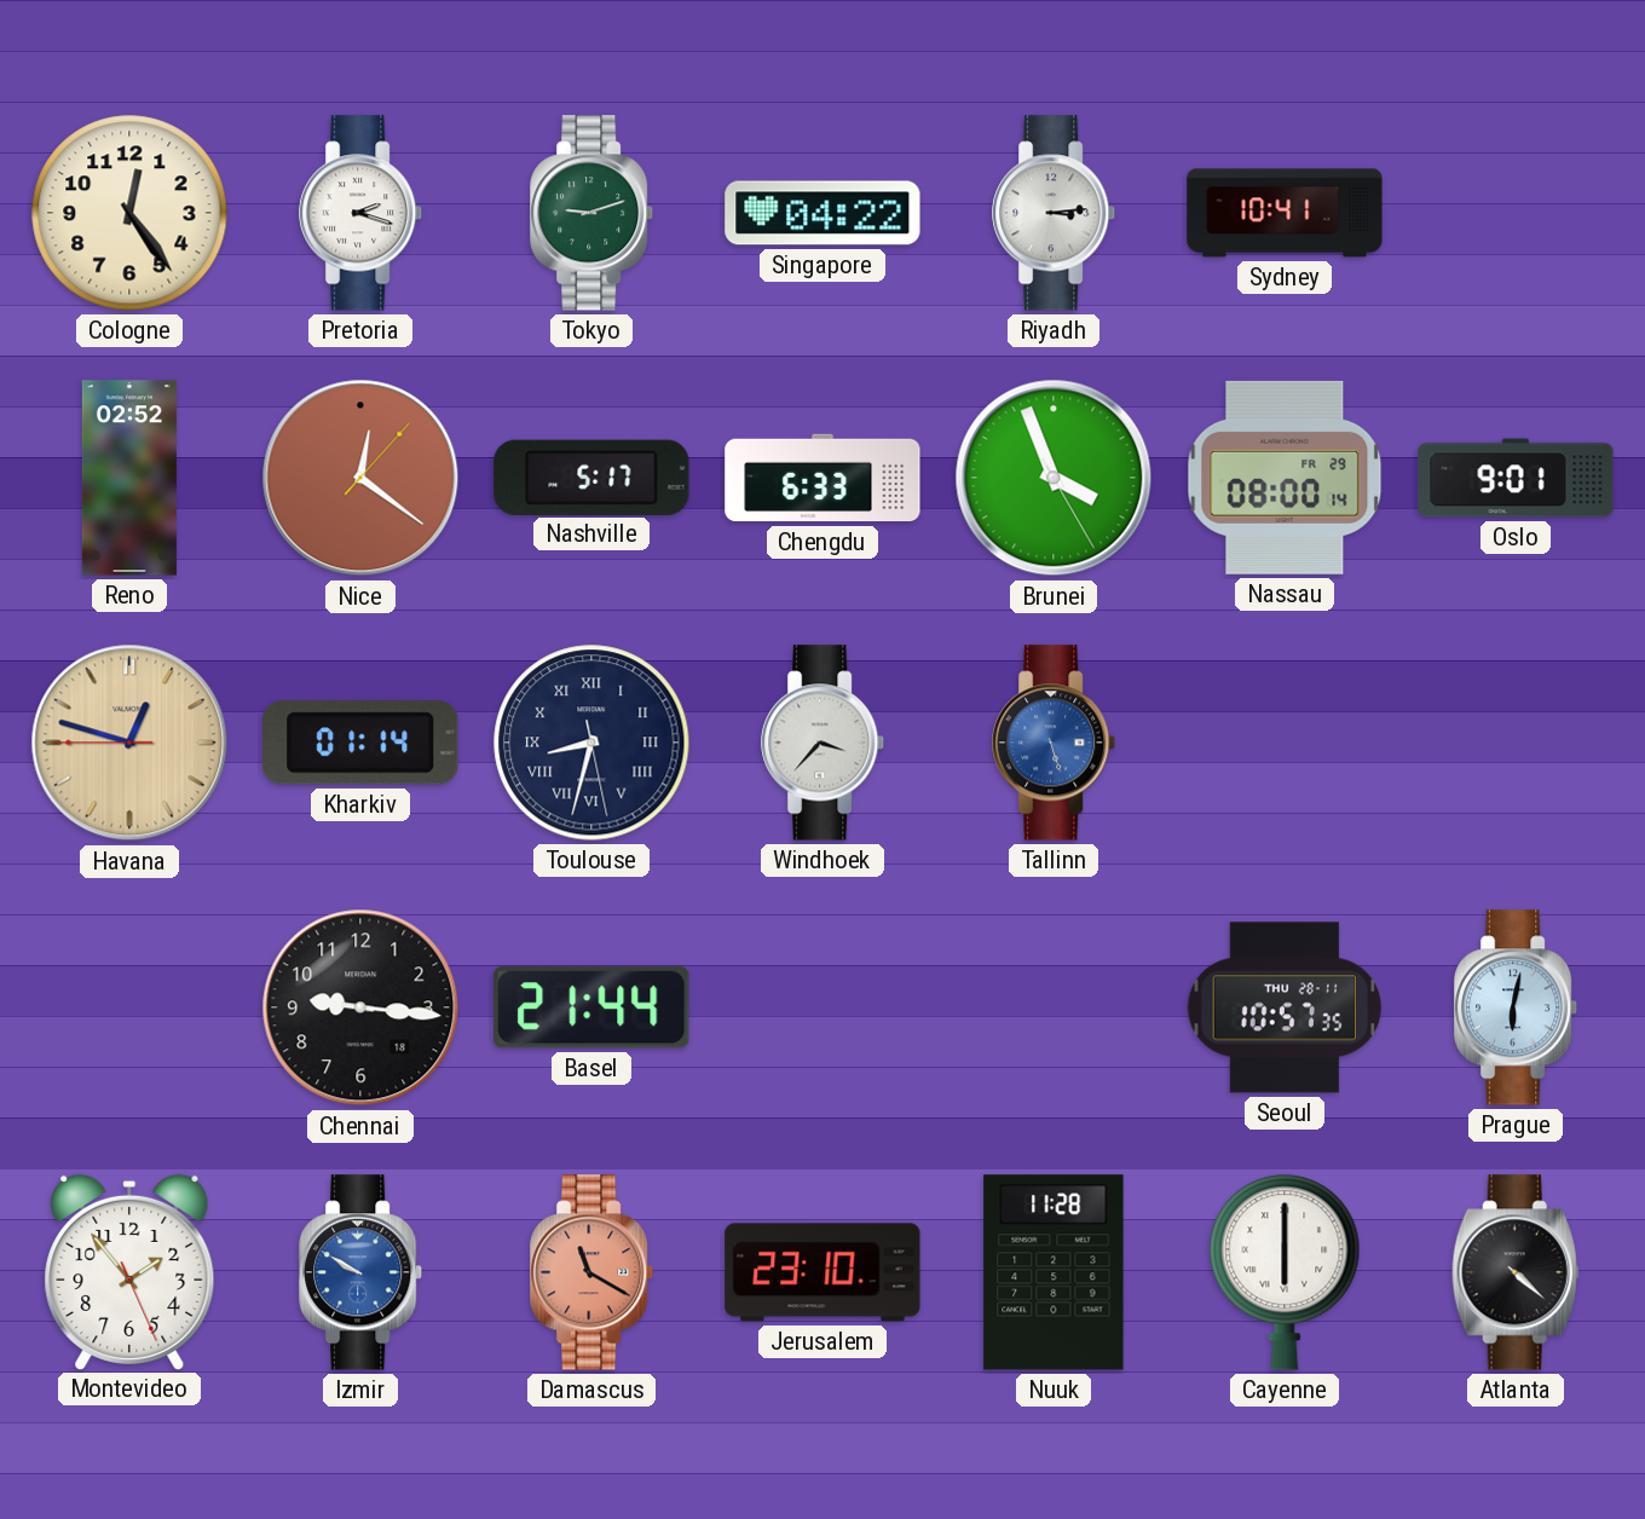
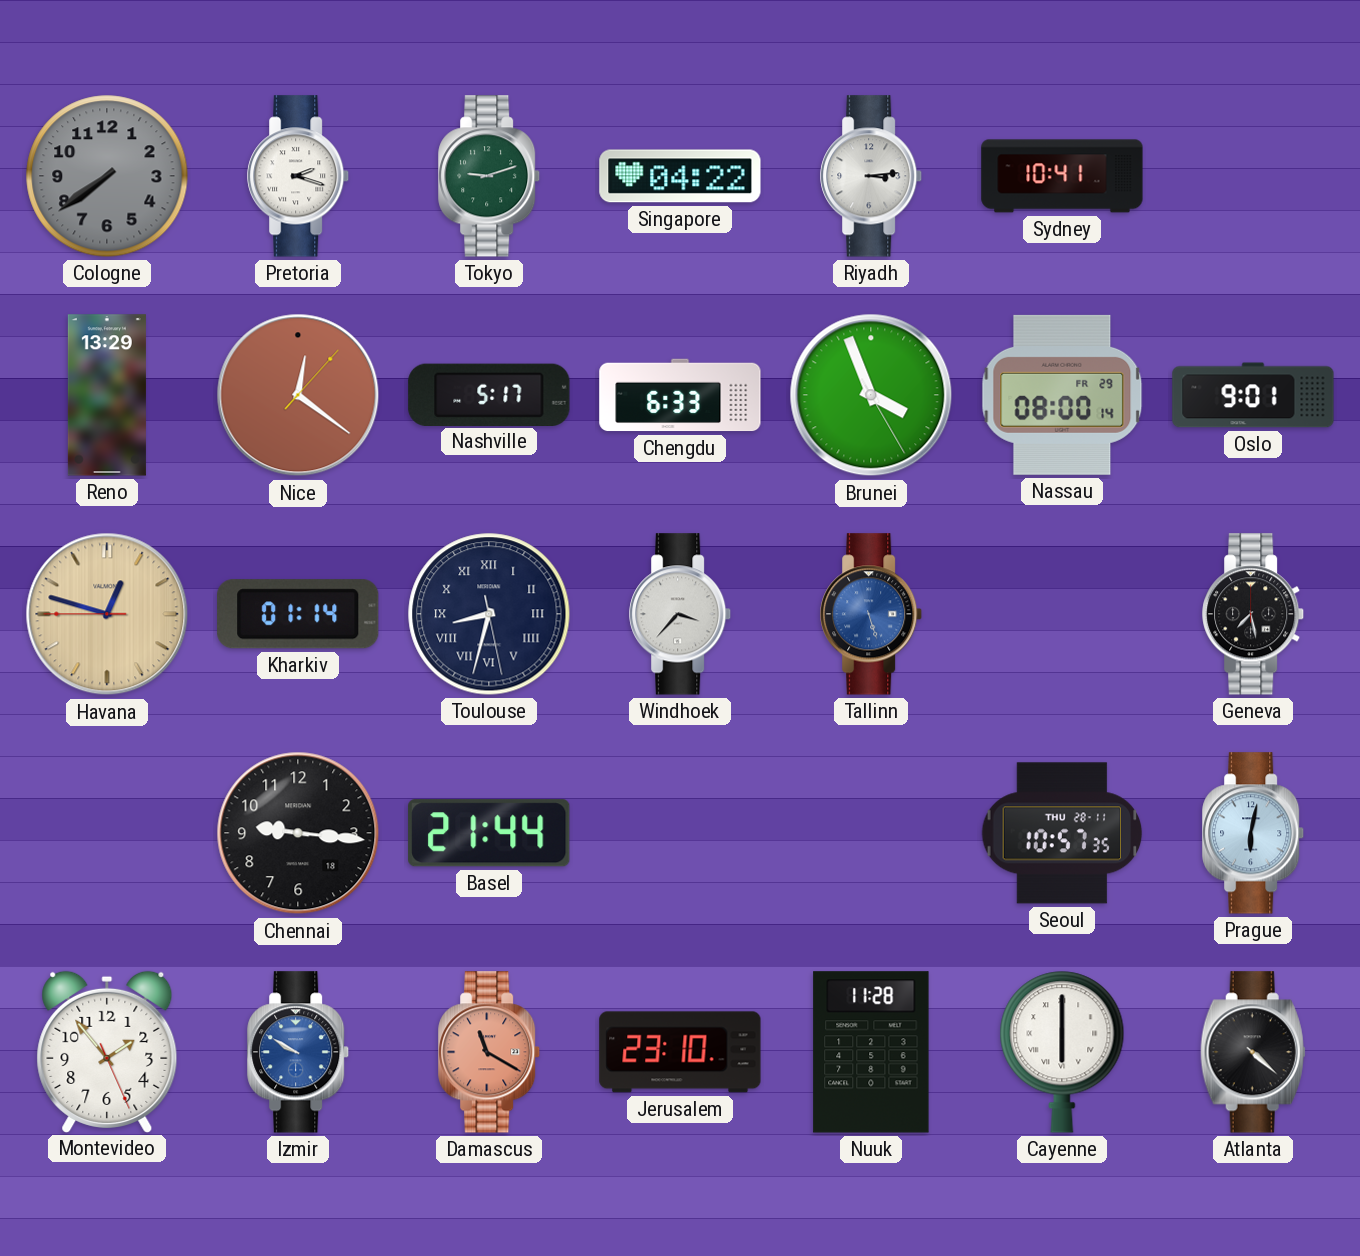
Cologne: 12:24 -> 7:39 (107, 176)
Cologne dial: cream -> grey (107, 176)
Reno: 02:52 -> 13:29 (107, 395)
Geneva: none -> 7:28 (1254, 614)
